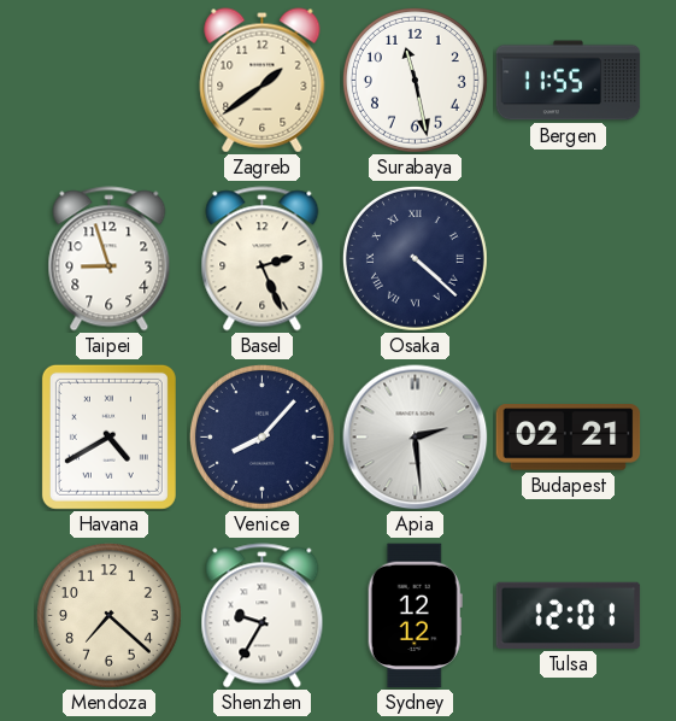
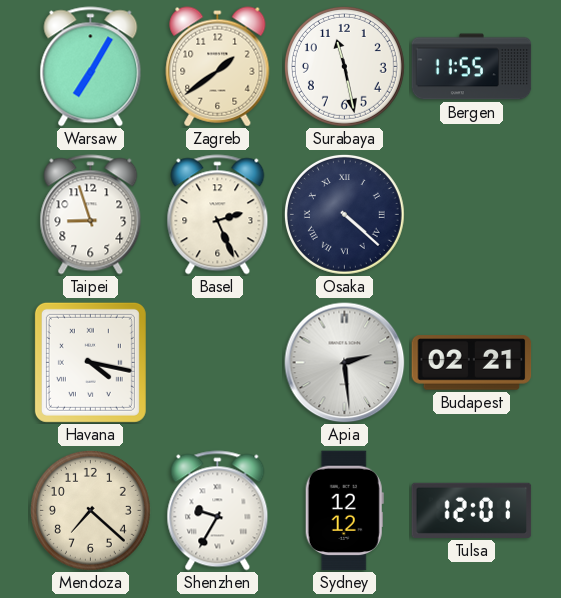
Warsaw: none -> 7:05 (91, 67)
Havana: 4:40 -> 4:17 (90, 362)
Venice: 8:07 -> none (261, 436)
